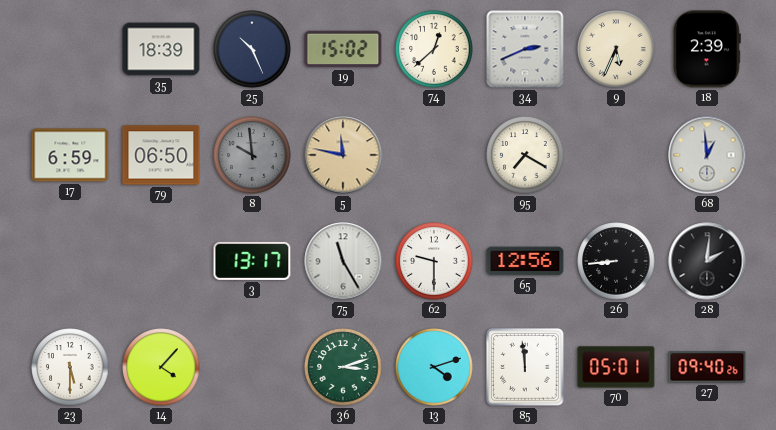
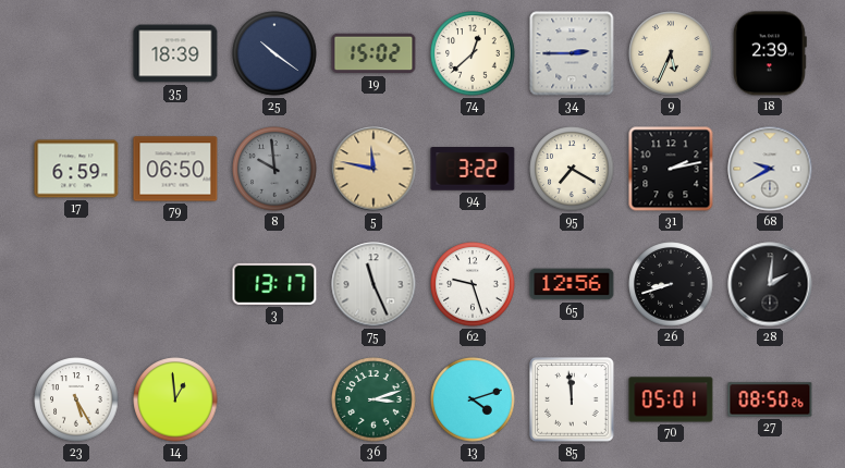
25: 10:26 -> 10:21 (274, 53)
34: 2:41 -> 2:45 (572, 53)
94: none -> 3:22 (473, 170)
31: none -> 2:13 (671, 169)
68: 12:59 -> 9:40 (770, 169)
75: 11:25 -> 11:26 (373, 284)
62: 9:30 -> 9:27 (473, 284)
26: 8:44 -> 8:42 (671, 284)
23: 5:30 -> 5:25 (76, 399)
14: 4:07 -> 12:59 (175, 399)
27: 09:40 -> 08:50 (770, 399)
